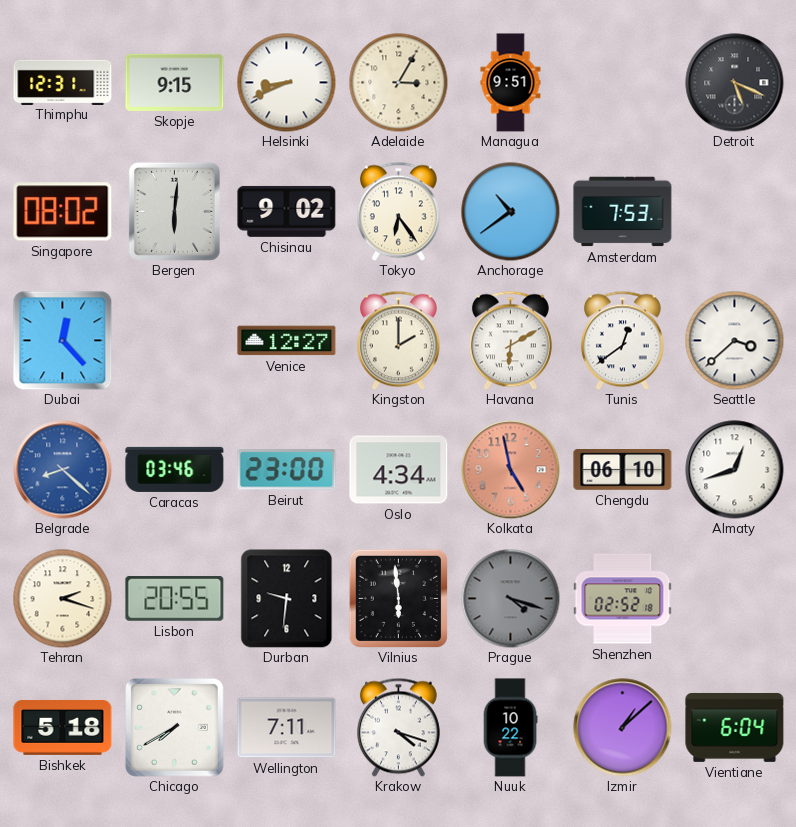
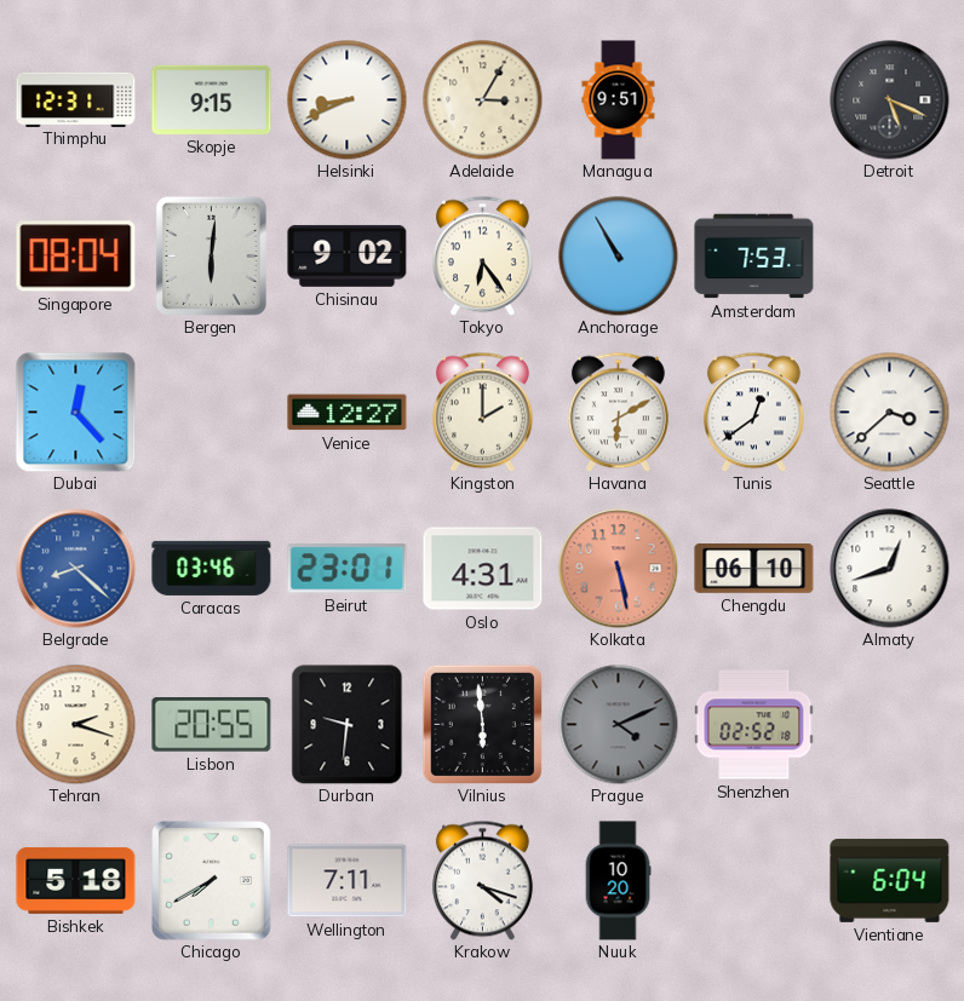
Singapore: 08:02 -> 08:04 (76, 257)
Anchorage: 10:39 -> 10:55 (619, 257)
Beirut: 23:00 -> 23:01 (348, 569)
Oslo: 4:34 -> 4:31 (483, 569)
Kolkata: 4:58 -> 5:28 (619, 569)
Prague: 4:18 -> 4:11 (619, 725)
Nuuk: 10:22 -> 10:20 (618, 881)
Izmir: 1:08 -> none (623, 728)
